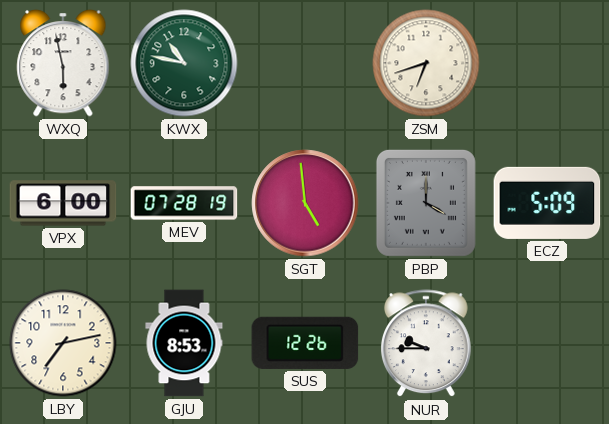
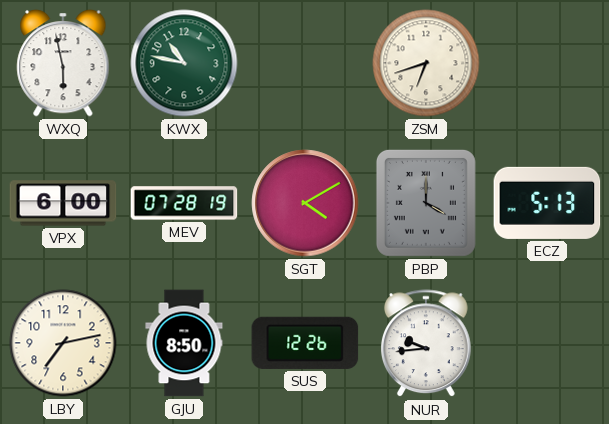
SGT: 4:59 -> 4:10 (305, 203)
ECZ: 5:09 -> 5:13 (547, 203)
GJU: 8:53 -> 8:50 (184, 343)
NUR: 9:45 -> 9:44 (426, 344)
